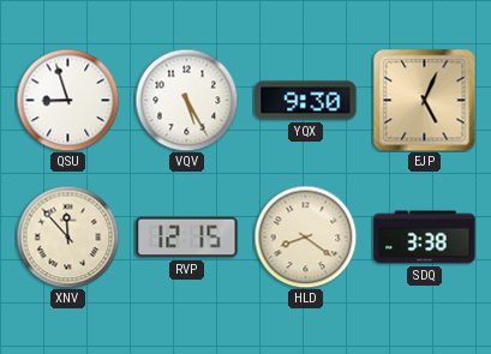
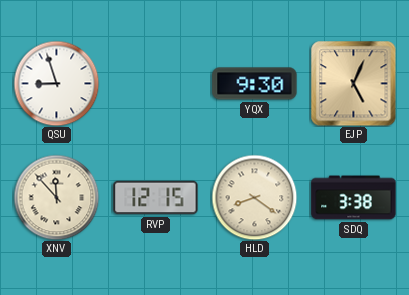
VQV: 5:25 -> none (186, 100)
